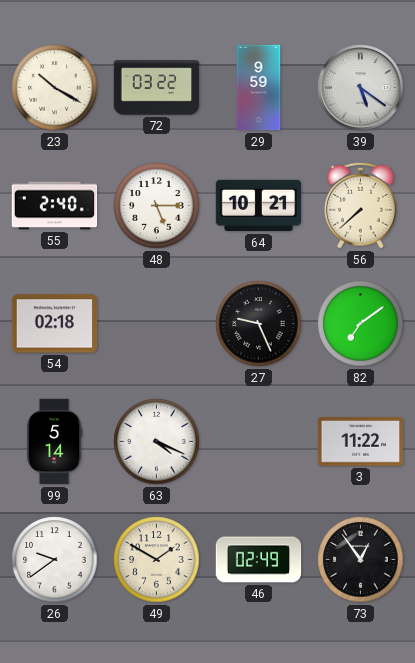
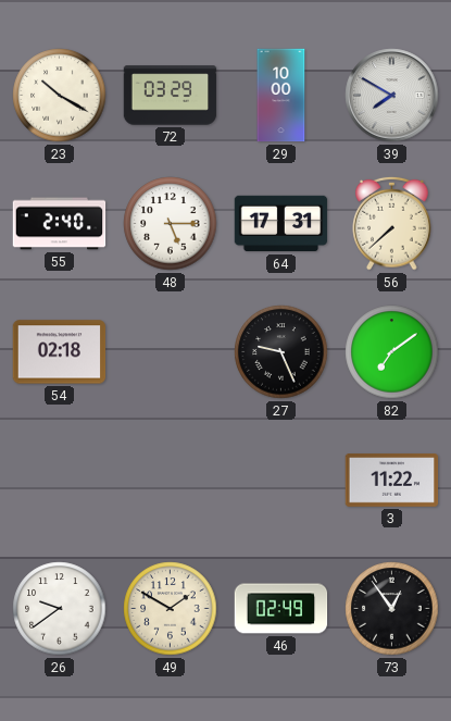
72: 03:22 -> 03:29 (171, 96)
29: 9:59 -> 10:00 (281, 96)
39: 5:21 -> 7:50 (392, 96)
64: 10:21 -> 17:31 (281, 224)
99: 5:14 -> none (54, 442)
63: 4:19 -> none (157, 442)
